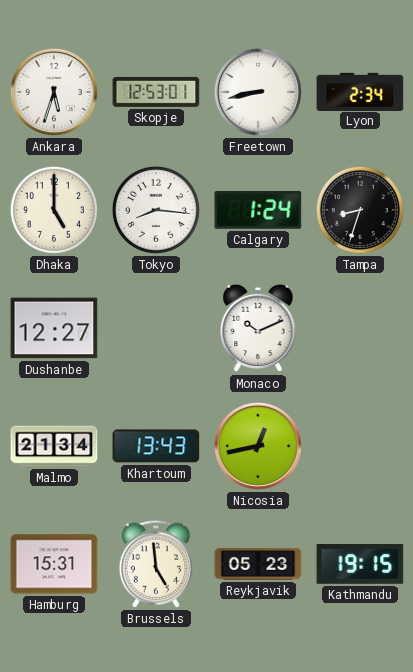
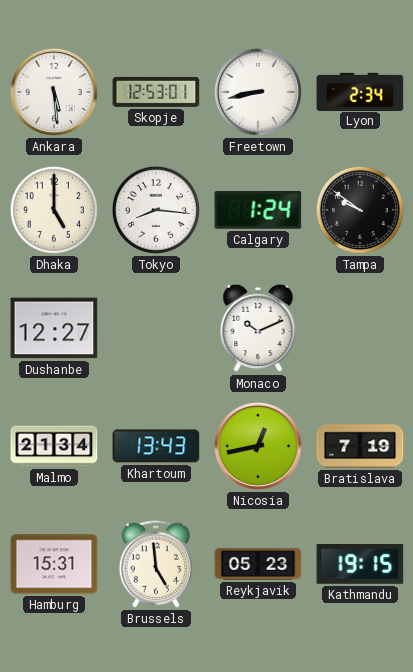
Ankara: 5:33 -> 5:29 (54, 92)
Tampa: 8:33 -> 9:51 (360, 210)
Bratislava: none -> 7:19 (360, 446)
